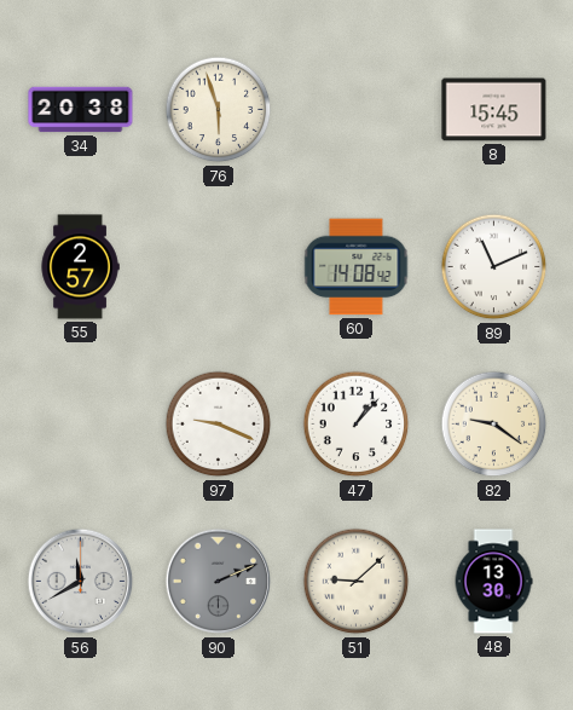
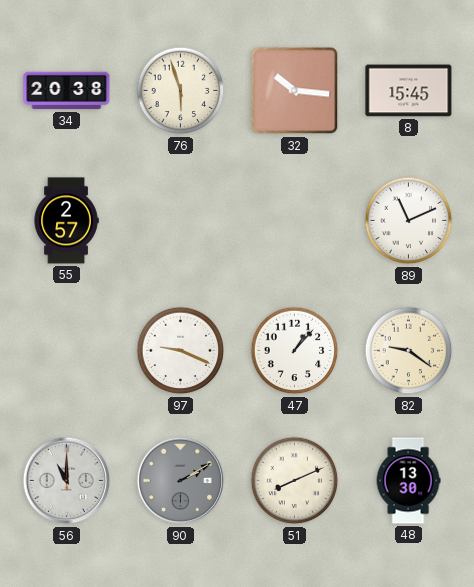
32: none -> 10:16 (295, 91)
60: 14:08 -> none (357, 267)
56: 11:40 -> 11:00 (67, 481)
90: 2:11 -> 2:10 (181, 481)
51: 9:08 -> 8:11 (295, 481)
